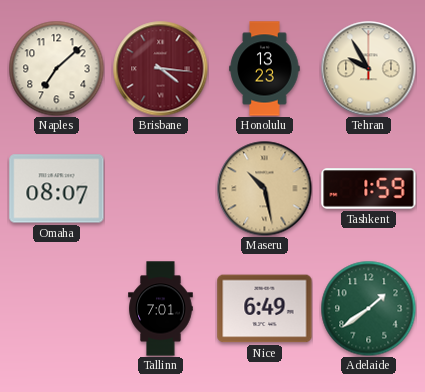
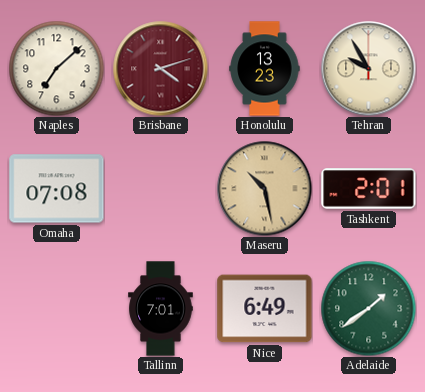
Brisbane: 4:16 -> 4:12 (160, 68)
Omaha: 08:07 -> 07:08 (57, 189)
Tashkent: 1:59 -> 2:01 (369, 189)
